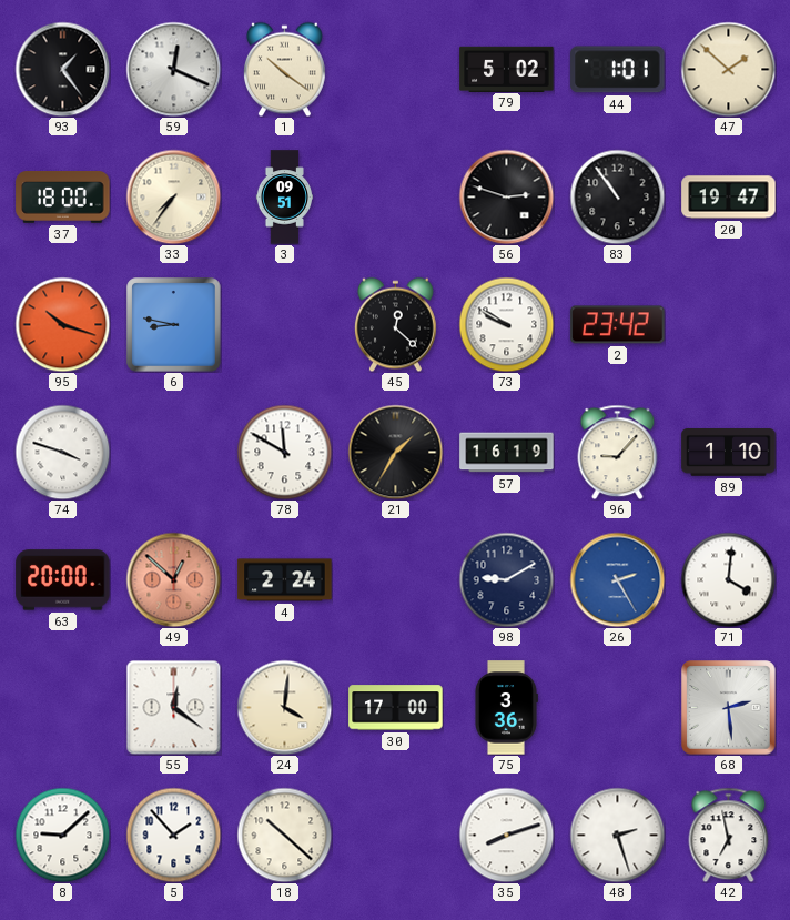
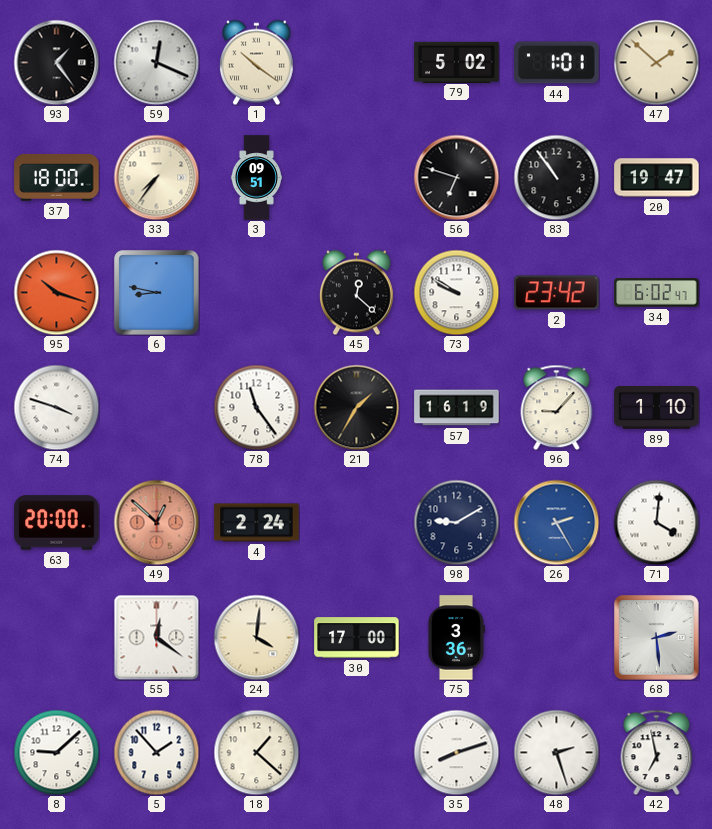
56: 2:48 -> 6:48 (456, 177)
34: none -> 6:02 (657, 293)
78: 11:50 -> 11:24 (256, 407)
18: 10:22 -> 1:22 (256, 752)
